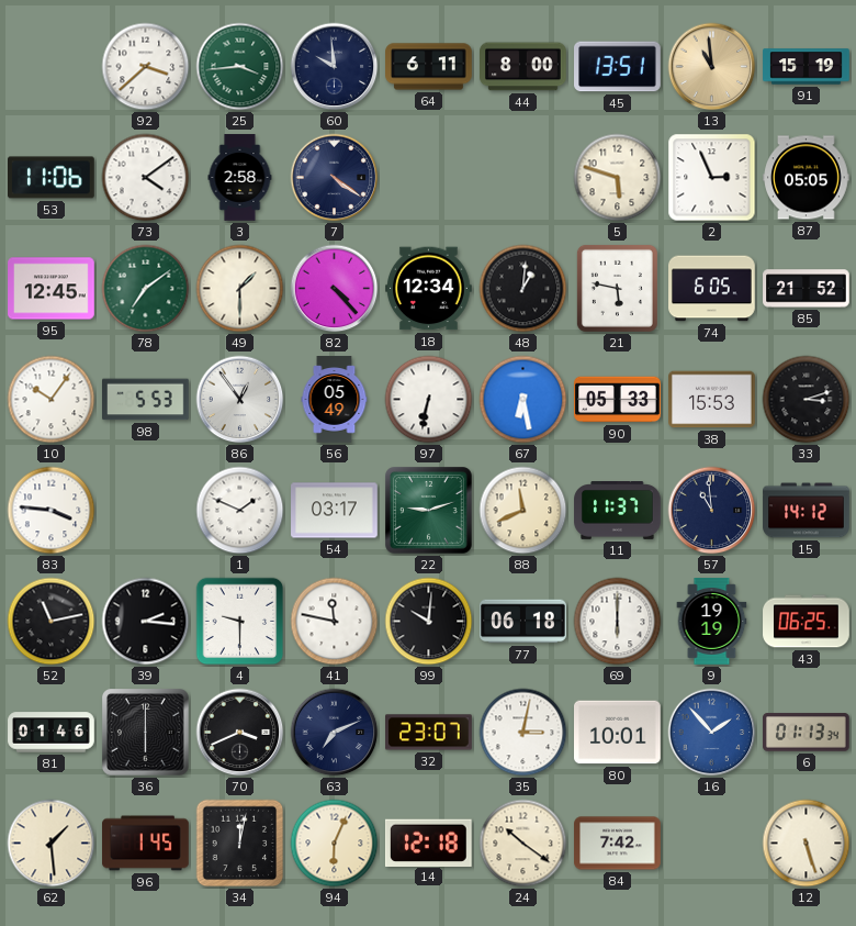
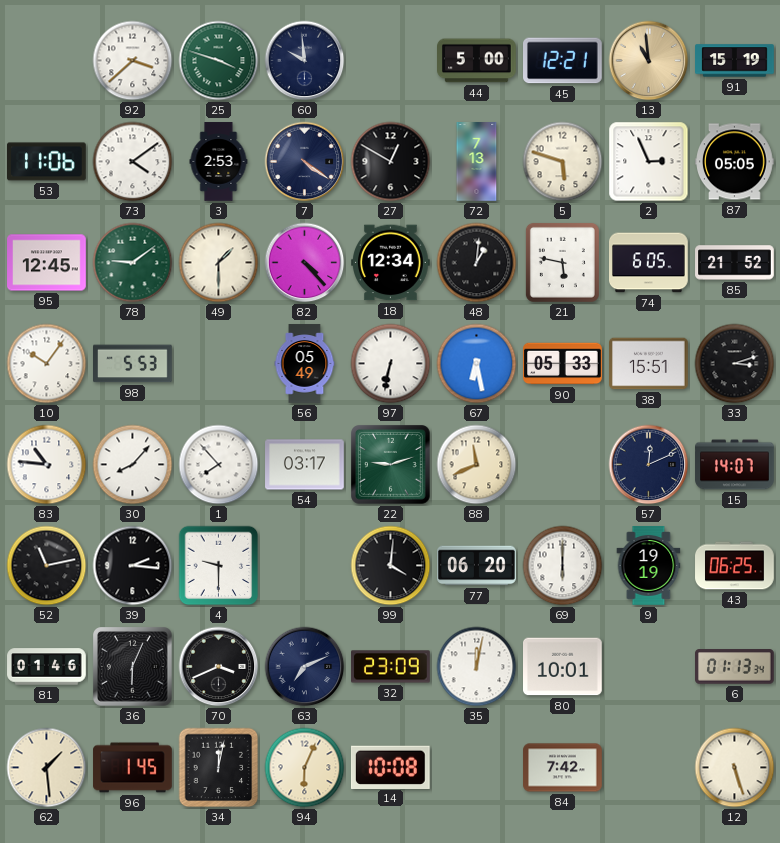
25: 3:44 -> 3:48 (219, 61)
64: 6:11 -> none (429, 67)
44: 8:00 -> 5:00 (477, 61)
45: 13:51 -> 12:21 (563, 61)
3: 2:58 -> 2:53 (219, 162)
27: none -> 12:50 (391, 162)
72: none -> 7:13 (477, 162)
78: 7:09 -> 9:09 (133, 263)
86: 12:54 -> none (240, 400)
38: 15:53 -> 15:51 (649, 364)
83: 3:46 -> 10:46 (47, 465)
30: none -> 8:07 (133, 465)
1: 1:49 -> 7:53 (219, 465)
11: 11:37 -> none (618, 511)
57: 10:59 -> 12:11 (649, 465)
15: 14:12 -> 14:07 (735, 465)
41: 11:47 -> none (335, 622)
99: 10:01 -> 4:01 (391, 566)
77: 06:18 -> 06:20 (477, 566)
36: 6:00 -> 6:04 (133, 667)
32: 23:07 -> 23:09 (391, 667)
35: 3:02 -> 12:02 (477, 667)
16: 1:53 -> none (712, 733)
14: 12:18 -> 10:08 (390, 767)
24: 10:21 -> none (523, 844)
